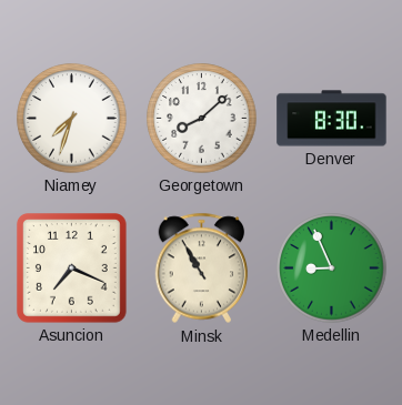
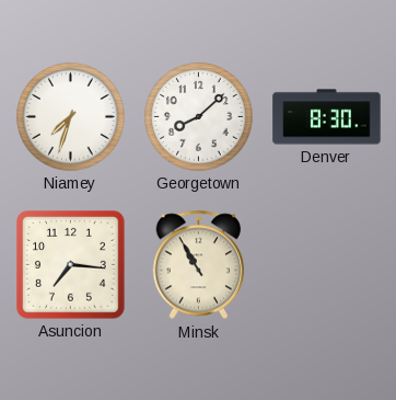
Asuncion: 7:19 -> 7:16 (71, 265)
Medellin: 8:56 -> none (332, 269)
